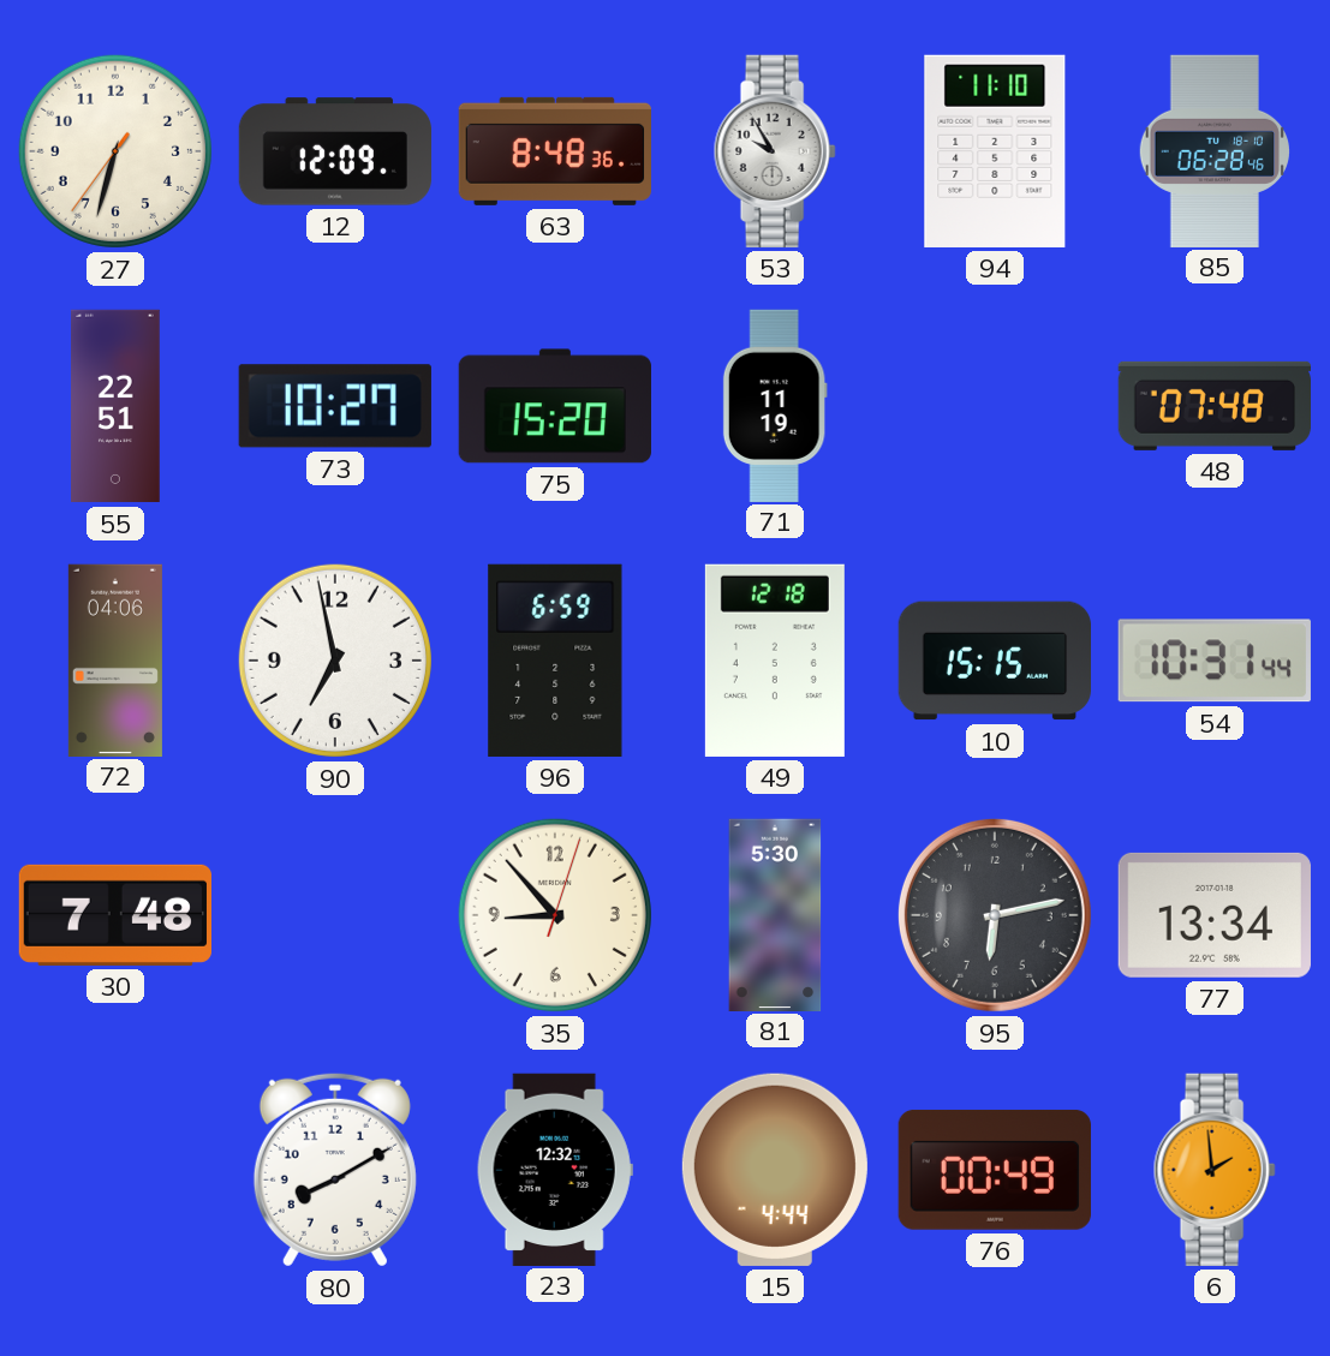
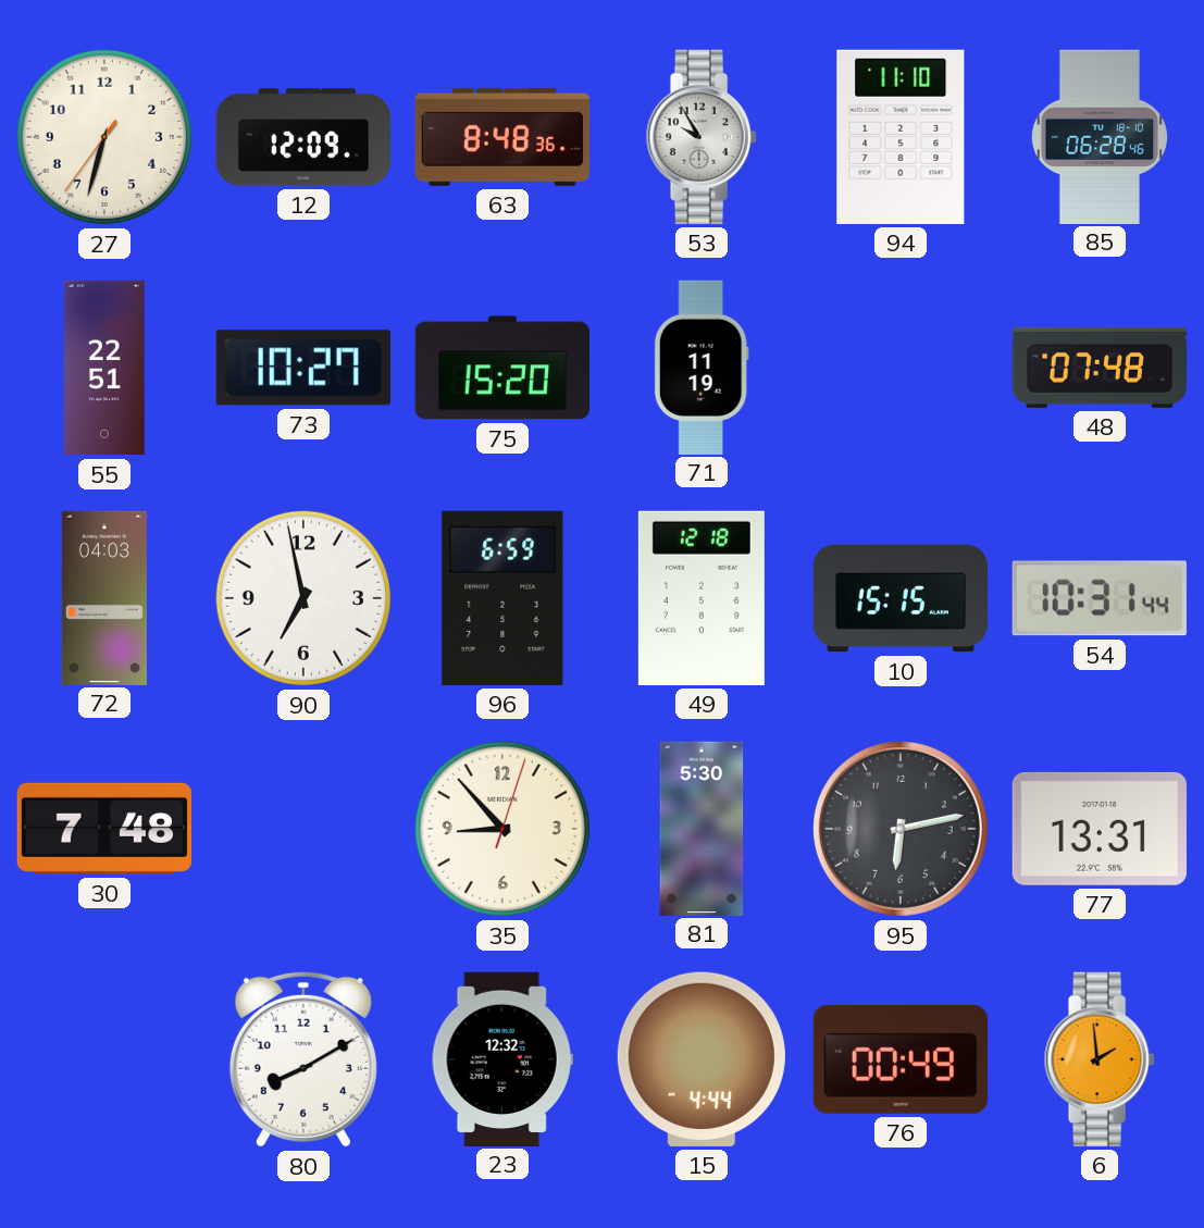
72: 04:06 -> 04:03 (104, 597)
77: 13:34 -> 13:31 (1100, 829)
